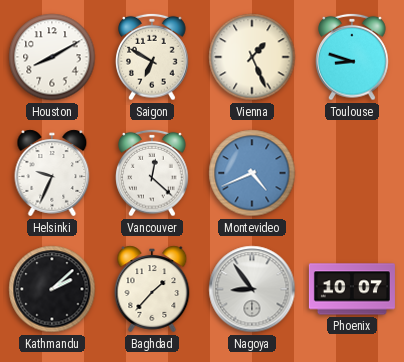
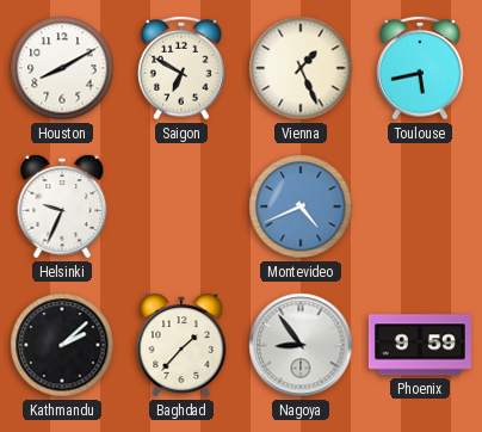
Toulouse: 8:48 -> 5:43 (420, 68)
Vancouver: 12:22 -> none (152, 173)
Phoenix: 10:07 -> 9:59 (420, 345)
